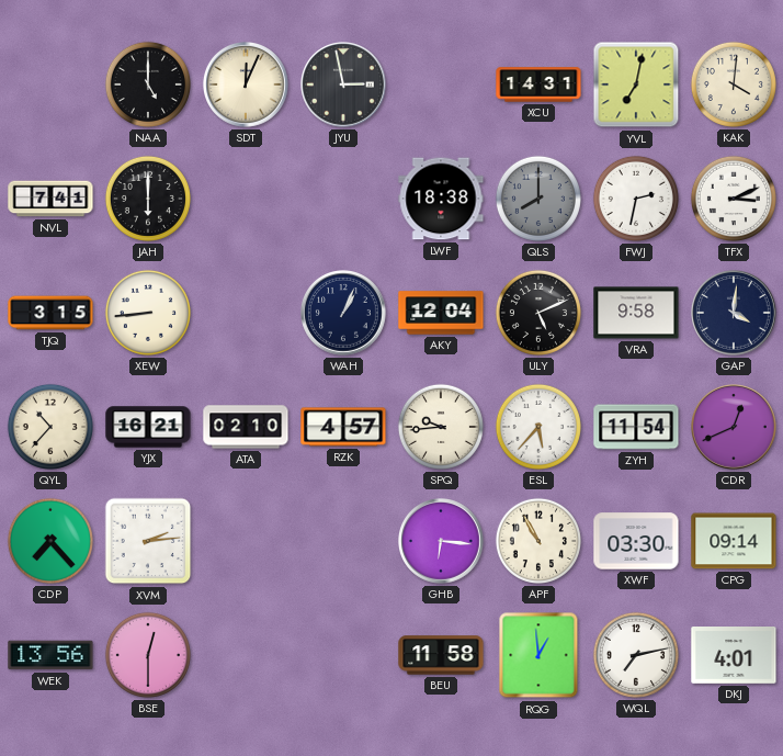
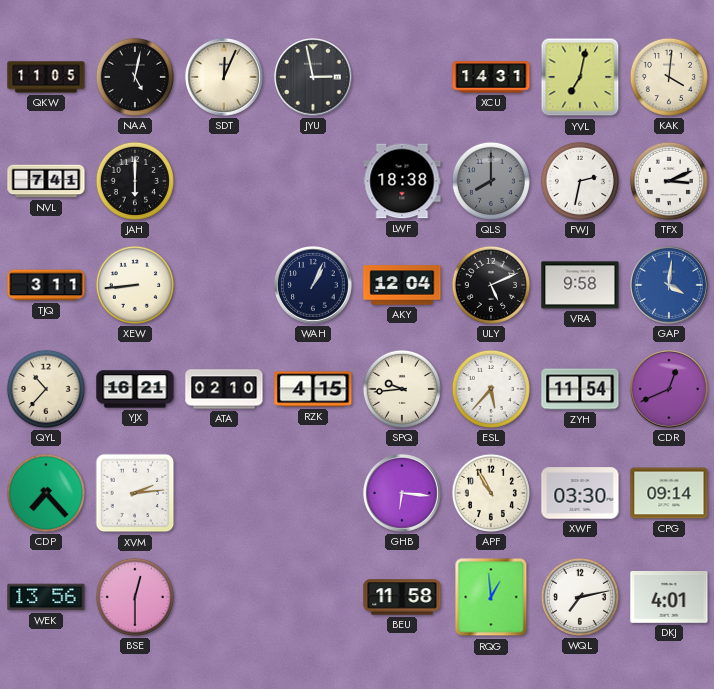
QKW: none -> 11:05 (46, 77)
NAA: 5:00 -> 5:02 (135, 77)
TJQ: 3:15 -> 3:11 (46, 285)
GAP dial: navy -> blue (670, 286)
RZK: 4:57 -> 4:15 (313, 389)
